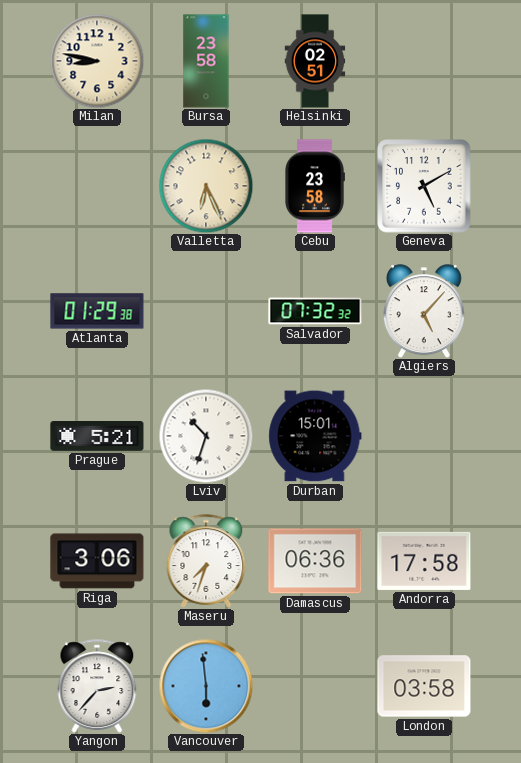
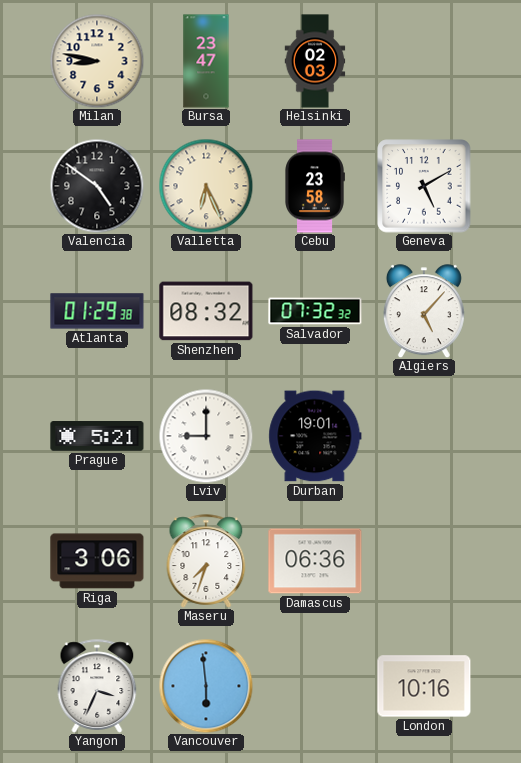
Bursa: 23:58 -> 23:47 (206, 61)
Helsinki: 02:51 -> 02:03 (315, 61)
Valencia: none -> 4:51 (97, 186)
Shenzhen: none -> 08:32 (206, 311)
Lviv: 10:33 -> 9:00 (206, 436)
Durban: 15:01 -> 19:01 (315, 436)
Andorra: 17:58 -> none (424, 561)
Yangon: 2:37 -> 3:34 (97, 686)
London: 03:58 -> 10:16 (424, 686)
